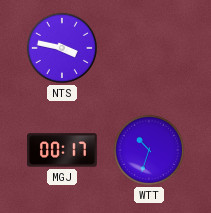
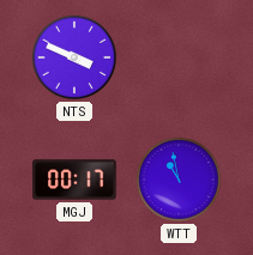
NTS: 3:47 -> 3:49 (74, 57)
WTT: 10:33 -> 10:58 (179, 180)
